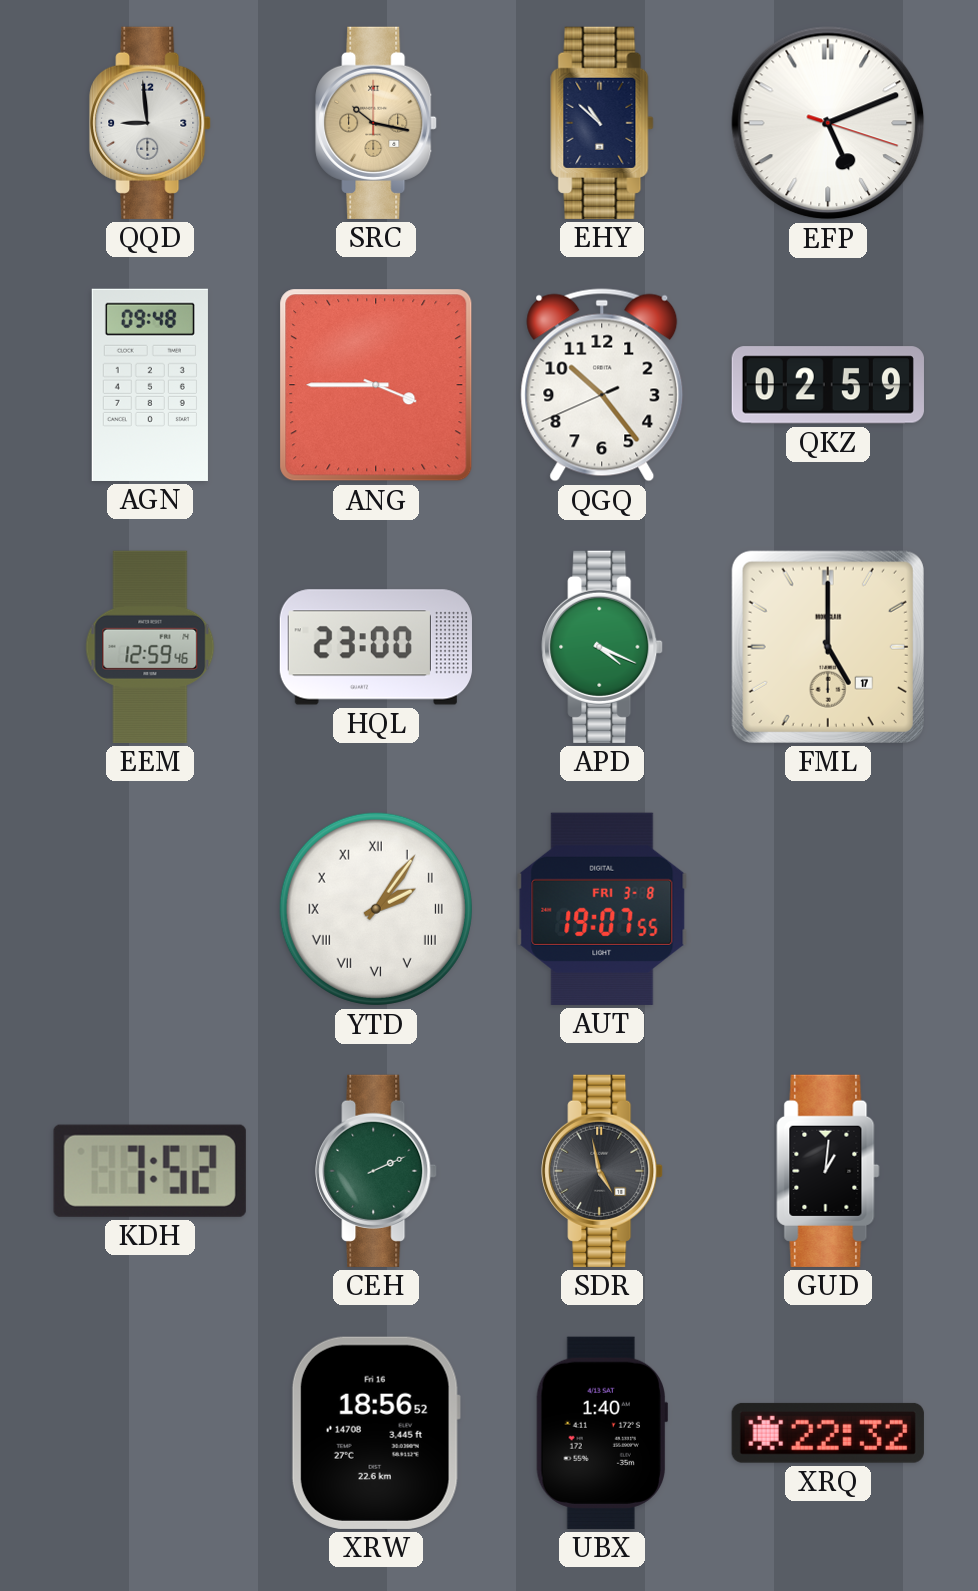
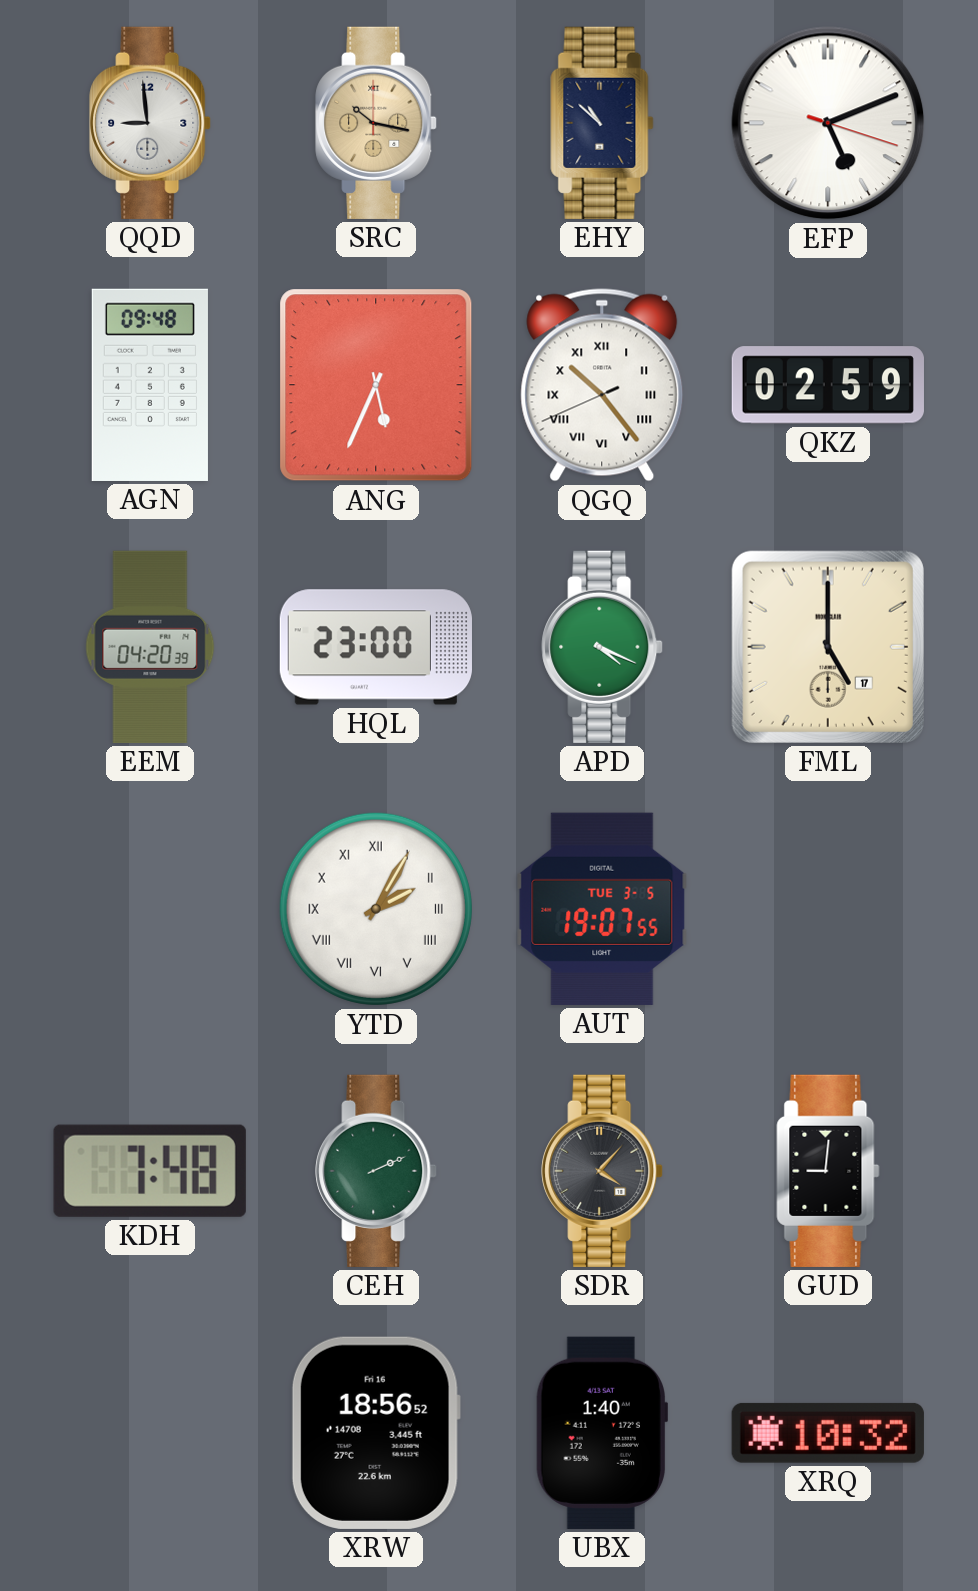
ANG: 3:45 -> 5:34 (376, 385)
QGQ numerals: Arabic -> Roman (602, 385)
EEM: 12:59 -> 04:20 (150, 647)
YTD: 2:06 -> 2:05 (376, 909)
AUT date: FRI 3-8 -> TUE 3-5 (602, 909)
KDH: 7:52 -> 7:48 (150, 1171)
SDR: 4:58 -> 4:07 (602, 1171)
GUD: 1:01 -> 9:01 (828, 1171)
XRQ: 22:32 -> 10:32 (828, 1433)
